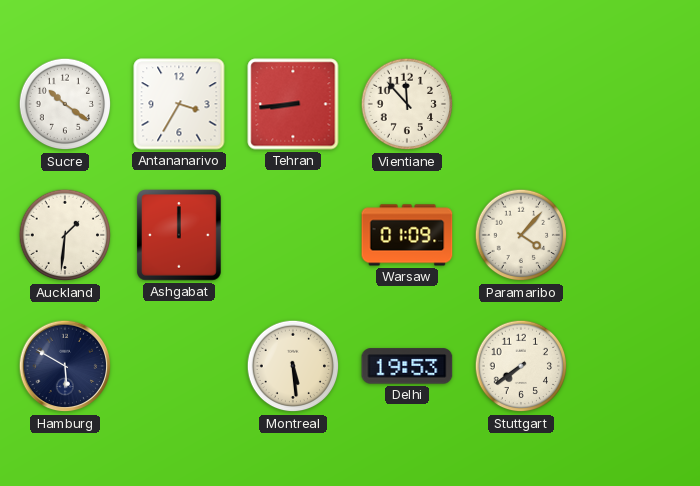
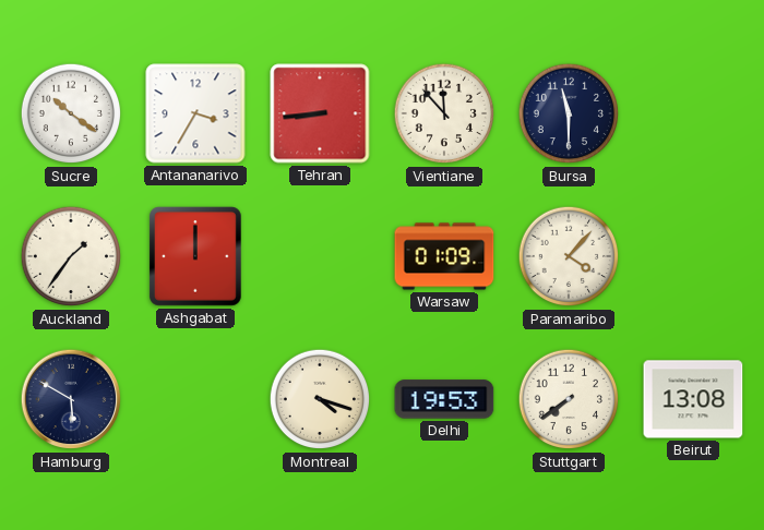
Bursa: none -> 11:30 (569, 113)
Auckland: 1:31 -> 1:36 (71, 256)
Montreal: 5:29 -> 4:18 (320, 399)
Beirut: none -> 13:08 (693, 399)
